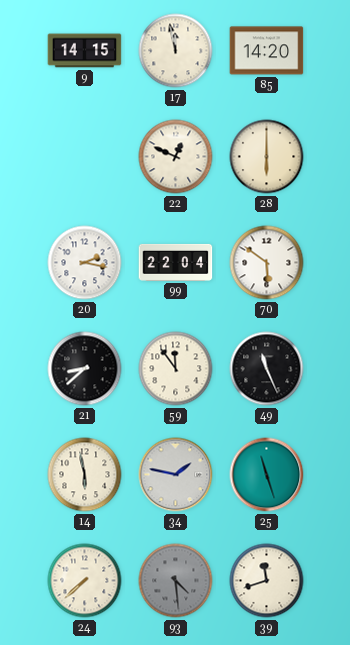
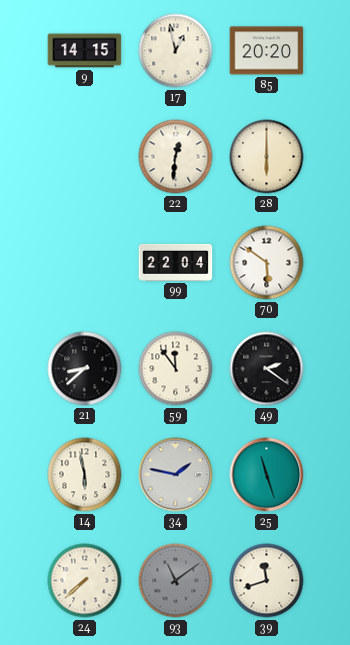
17: 11:58 -> 12:58 (176, 51)
85: 14:20 -> 20:20 (267, 51)
22: 12:49 -> 12:31 (176, 157)
20: 2:17 -> none (85, 263)
49: 11:26 -> 2:21 (267, 369)
93: 4:29 -> 11:09 (176, 581)
